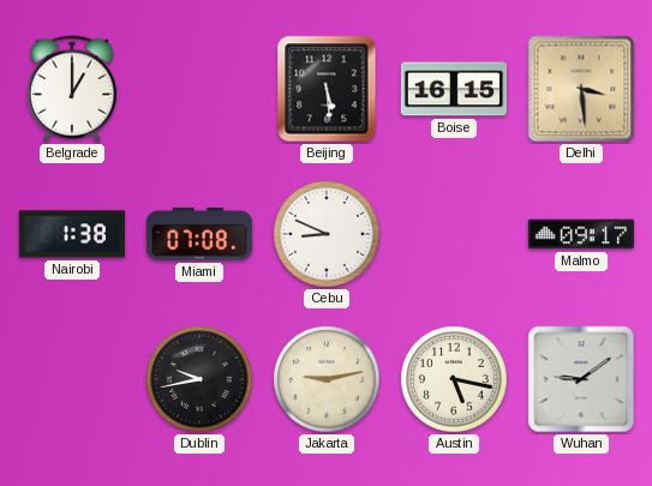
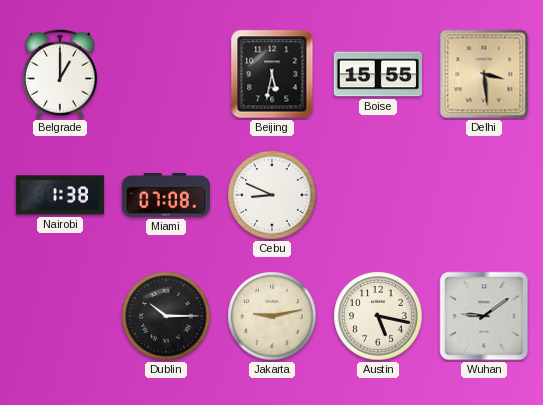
Beijing: 5:29 -> 5:32 (272, 74)
Boise: 16:15 -> 15:55 (377, 74)
Malmo: 09:17 -> none (581, 234)
Dublin: 9:43 -> 10:15 (166, 316)
